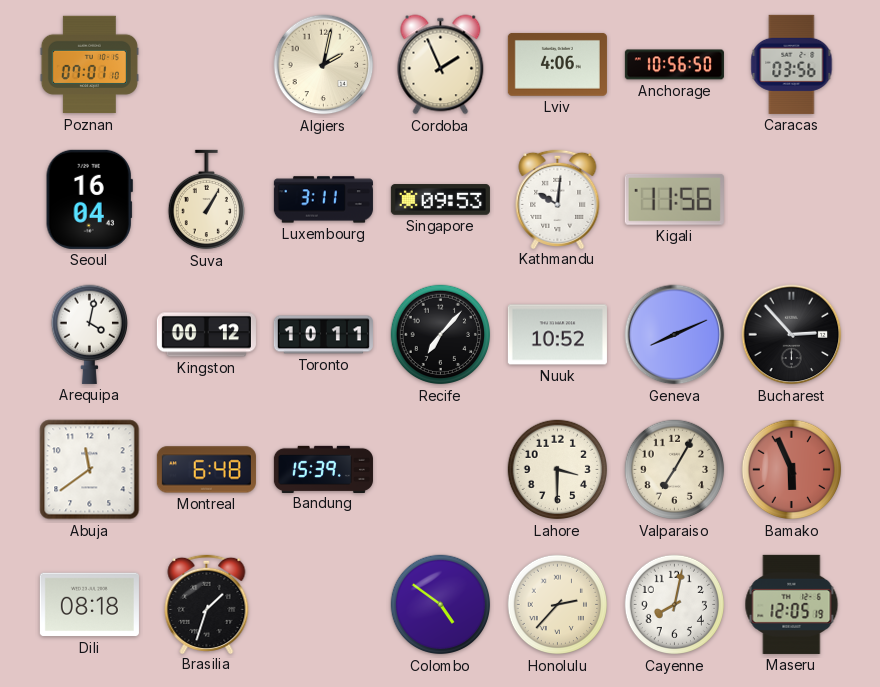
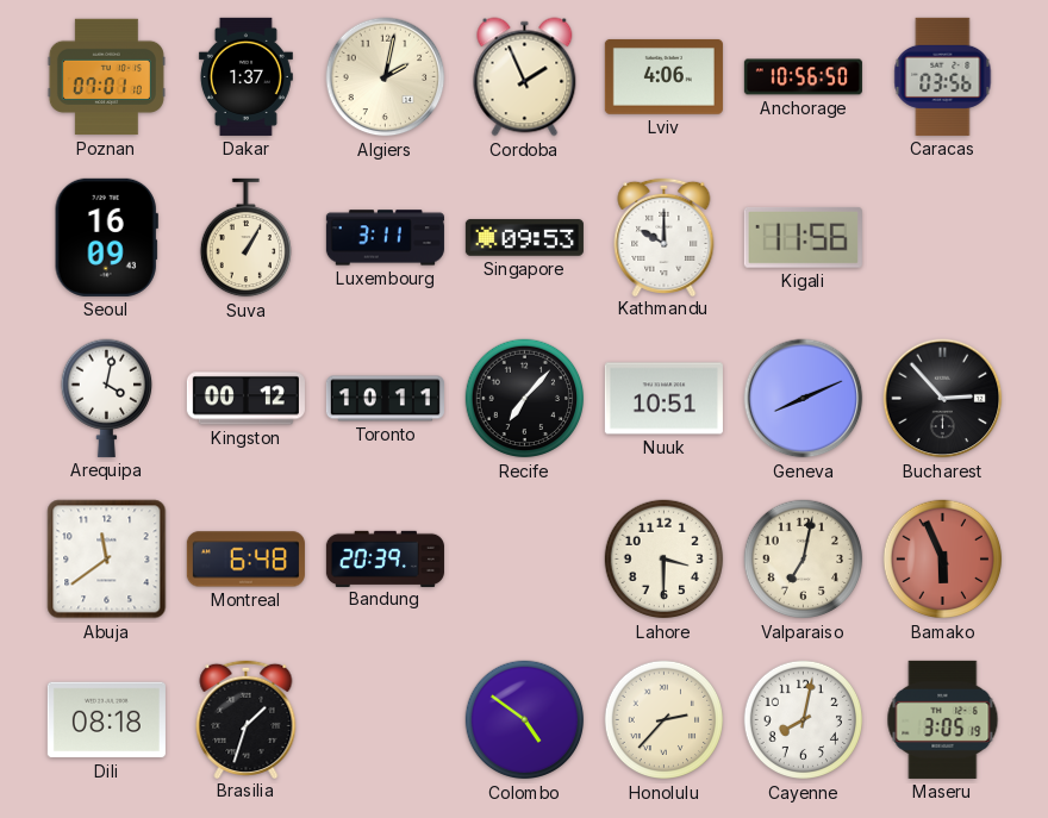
Dakar: none -> 1:37 (245, 76)
Seoul: 16:04 -> 16:09 (106, 237)
Kathmandu: 10:01 -> 10:00 (665, 236)
Nuuk: 10:52 -> 10:51 (663, 399)
Bandung: 15:39 -> 20:39 (385, 558)
Valparaiso: 7:05 -> 7:02 (804, 560)
Maseru: 12:05 -> 3:05 (943, 719)
